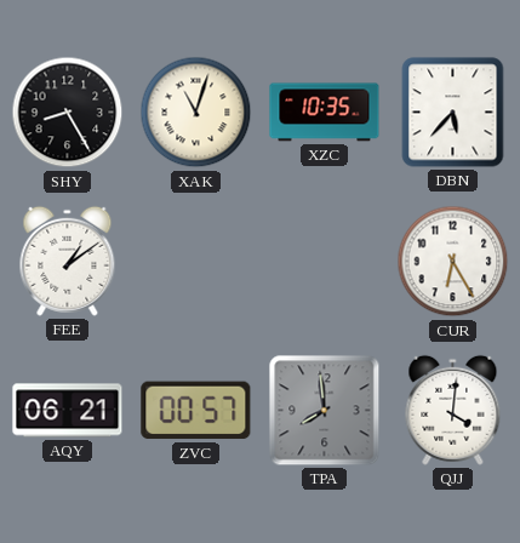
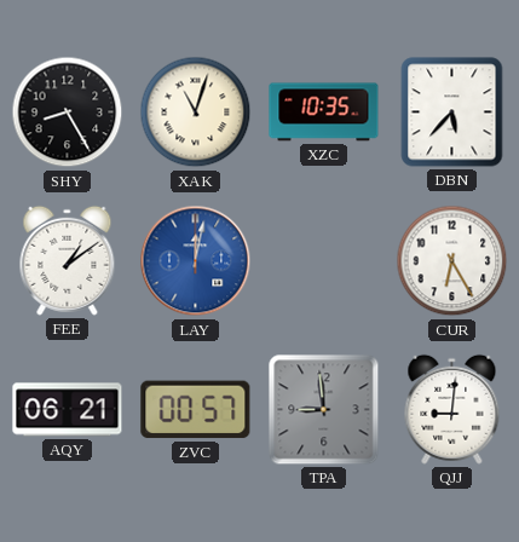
LAY: none -> 12:02 (196, 261)
TPA: 7:59 -> 8:59 (324, 410)
QJJ: 4:01 -> 9:01 (452, 409)
